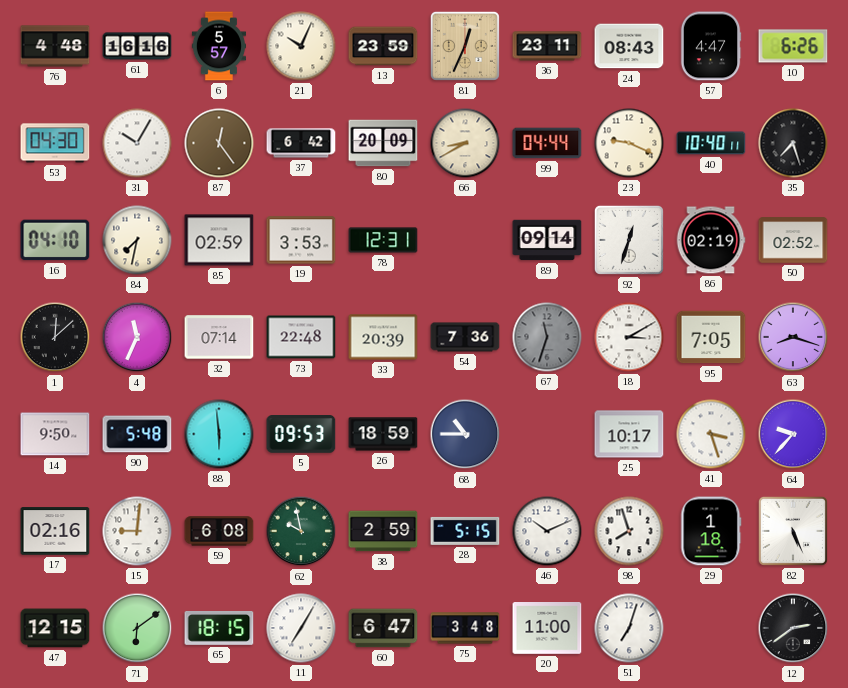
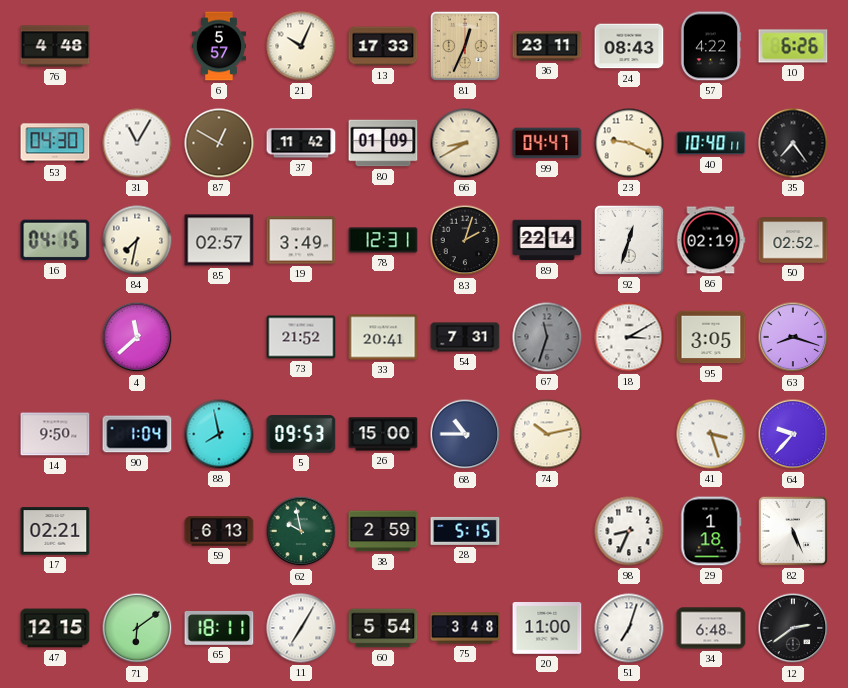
61: 16:16 -> none (137, 46)
13: 23:59 -> 17:33 (383, 46)
57: 4:47 -> 4:22 (711, 46)
31: 10:05 -> 11:05 (137, 143)
87: 12:24 -> 12:50 (219, 143)
37: 6:42 -> 11:42 (301, 143)
80: 20:09 -> 01:09 (383, 143)
99: 04:44 -> 04:47 (547, 143)
35: 7:27 -> 7:24 (793, 143)
16: 04:10 -> 04:15 (55, 240)
85: 02:59 -> 02:57 (219, 240)
19: 3:53 -> 3:49 (301, 240)
83: none -> 2:03 (465, 240)
89: 09:14 -> 22:14 (547, 240)
1: 12:08 -> none (55, 337)
4: 11:34 -> 11:38 (137, 337)
32: 07:14 -> none (219, 337)
73: 22:48 -> 21:52 (301, 337)
33: 20:39 -> 20:41 (383, 337)
54: 7:36 -> 7:31 (465, 337)
95: 7:05 -> 3:05 (711, 337)
90: 5:48 -> 1:04 (137, 434)
88: 5:59 -> 7:58 (219, 434)
26: 18:59 -> 15:00 (383, 434)
74: none -> 10:13 (547, 434)
25: 10:17 -> none (629, 434)
17: 02:16 -> 02:21 (55, 531)
15: 9:01 -> none (137, 531)
59: 6:08 -> 6:13 (219, 531)
46: 10:11 -> none (547, 531)
98: 7:57 -> 8:34 (629, 531)
65: 18:15 -> 18:11 (219, 628)
60: 6:47 -> 5:54 (383, 628)
34: none -> 6:48 (711, 628)
